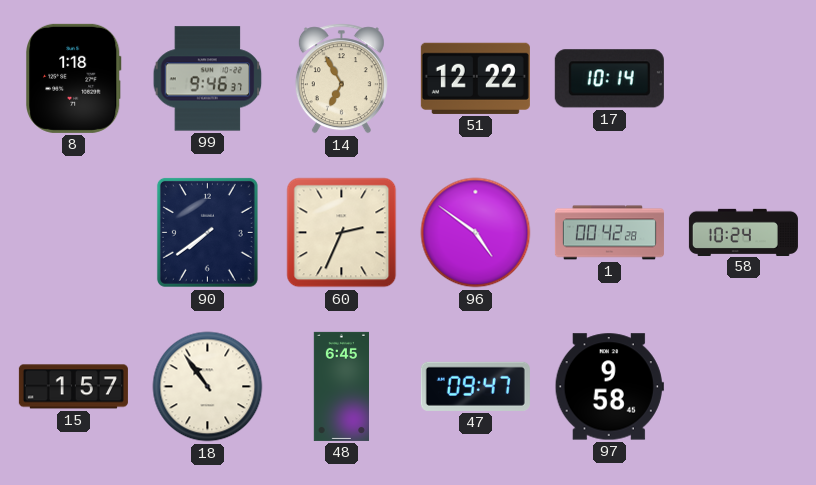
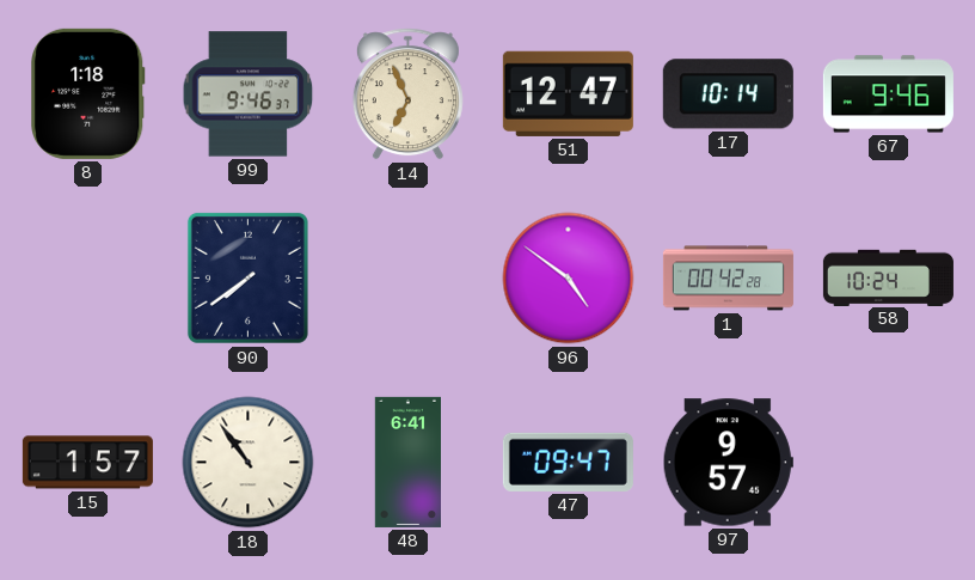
14: 6:55 -> 6:56 (407, 94)
51: 12:22 -> 12:47 (568, 93)
67: none -> 9:46 (888, 94)
60: 2:34 -> none (342, 233)
48: 6:45 -> 6:41 (407, 462)
97: 9:58 -> 9:57 (728, 463)
